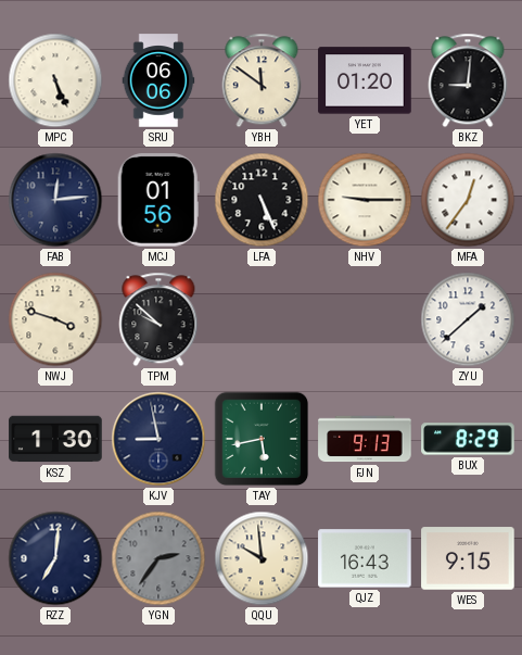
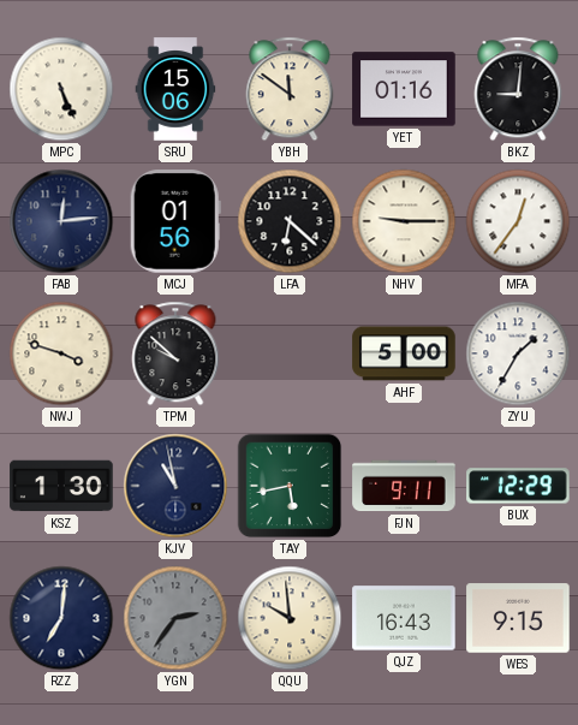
SRU: 06:06 -> 15:06 (175, 89)
YET: 01:20 -> 01:16 (404, 89)
LFA: 5:26 -> 6:22 (290, 221)
AHF: none -> 5:00 (404, 353)
ZYU: 1:38 -> 1:35 (518, 353)
KJV: 8:58 -> 10:58 (175, 486)
FJN: 9:13 -> 9:11 (404, 486)
BUX: 8:29 -> 12:29 (518, 486)
